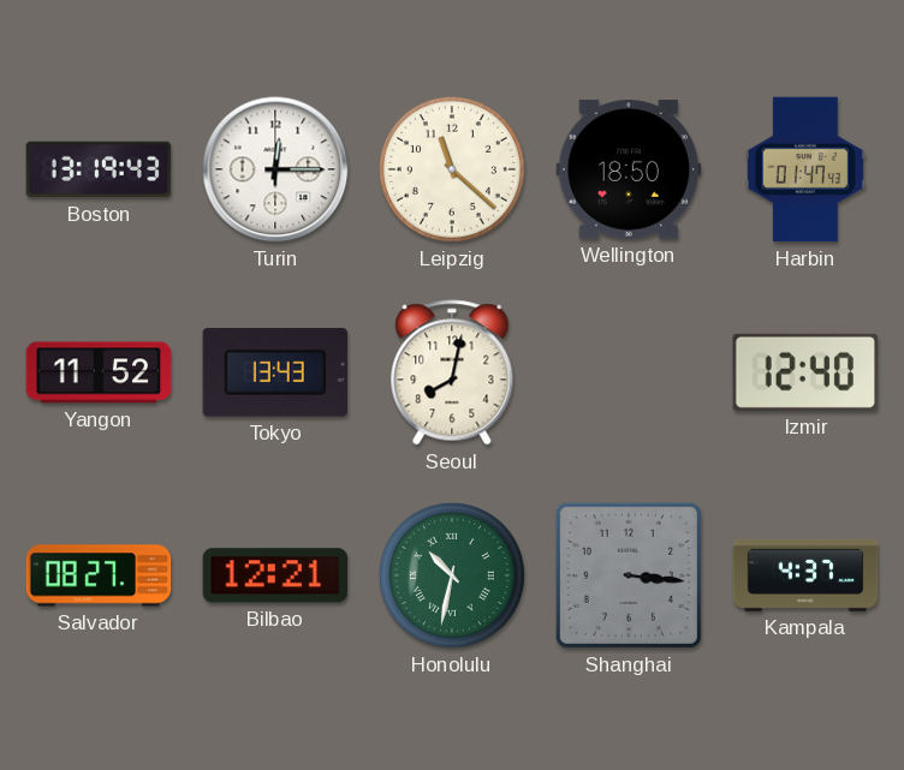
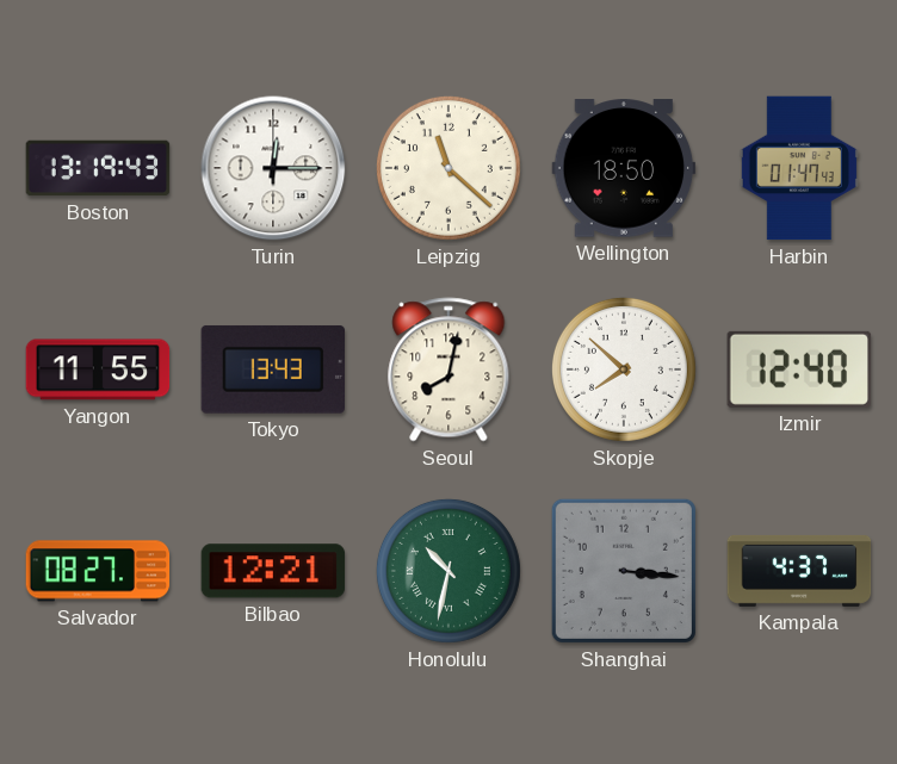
Yangon: 11:52 -> 11:55 (98, 369)
Skopje: none -> 7:52 (624, 369)
